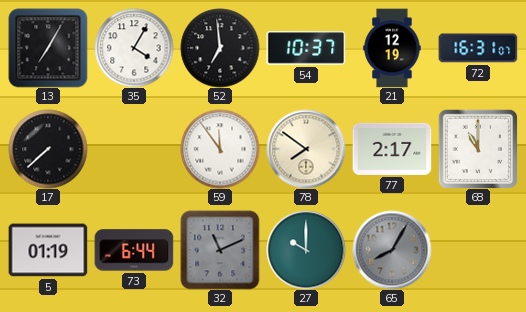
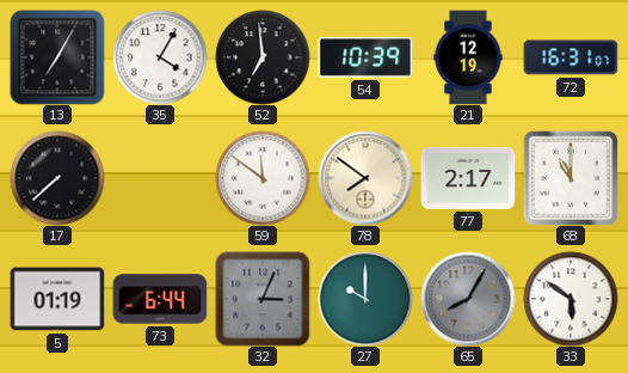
54: 10:37 -> 10:39 (365, 57)
59: 11:54 -> 11:51 (263, 178)
32: 11:11 -> 3:04 (263, 299)
33: none -> 5:51 (571, 299)
